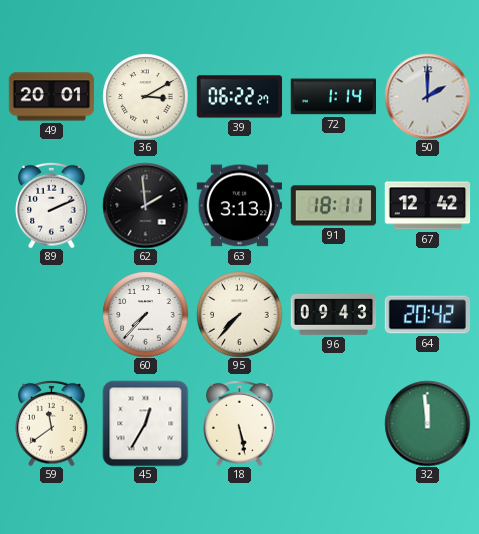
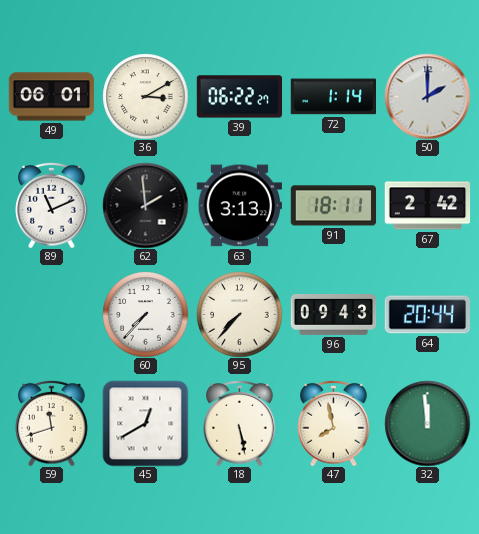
49: 20:01 -> 06:01 (51, 97)
89: 2:11 -> 11:11 (52, 205)
67: 12:42 -> 2:42 (427, 206)
64: 20:42 -> 20:44 (427, 315)
59: 11:39 -> 11:42 (52, 423)
45: 12:35 -> 12:40 (145, 423)
47: none -> 7:58 (334, 423)
